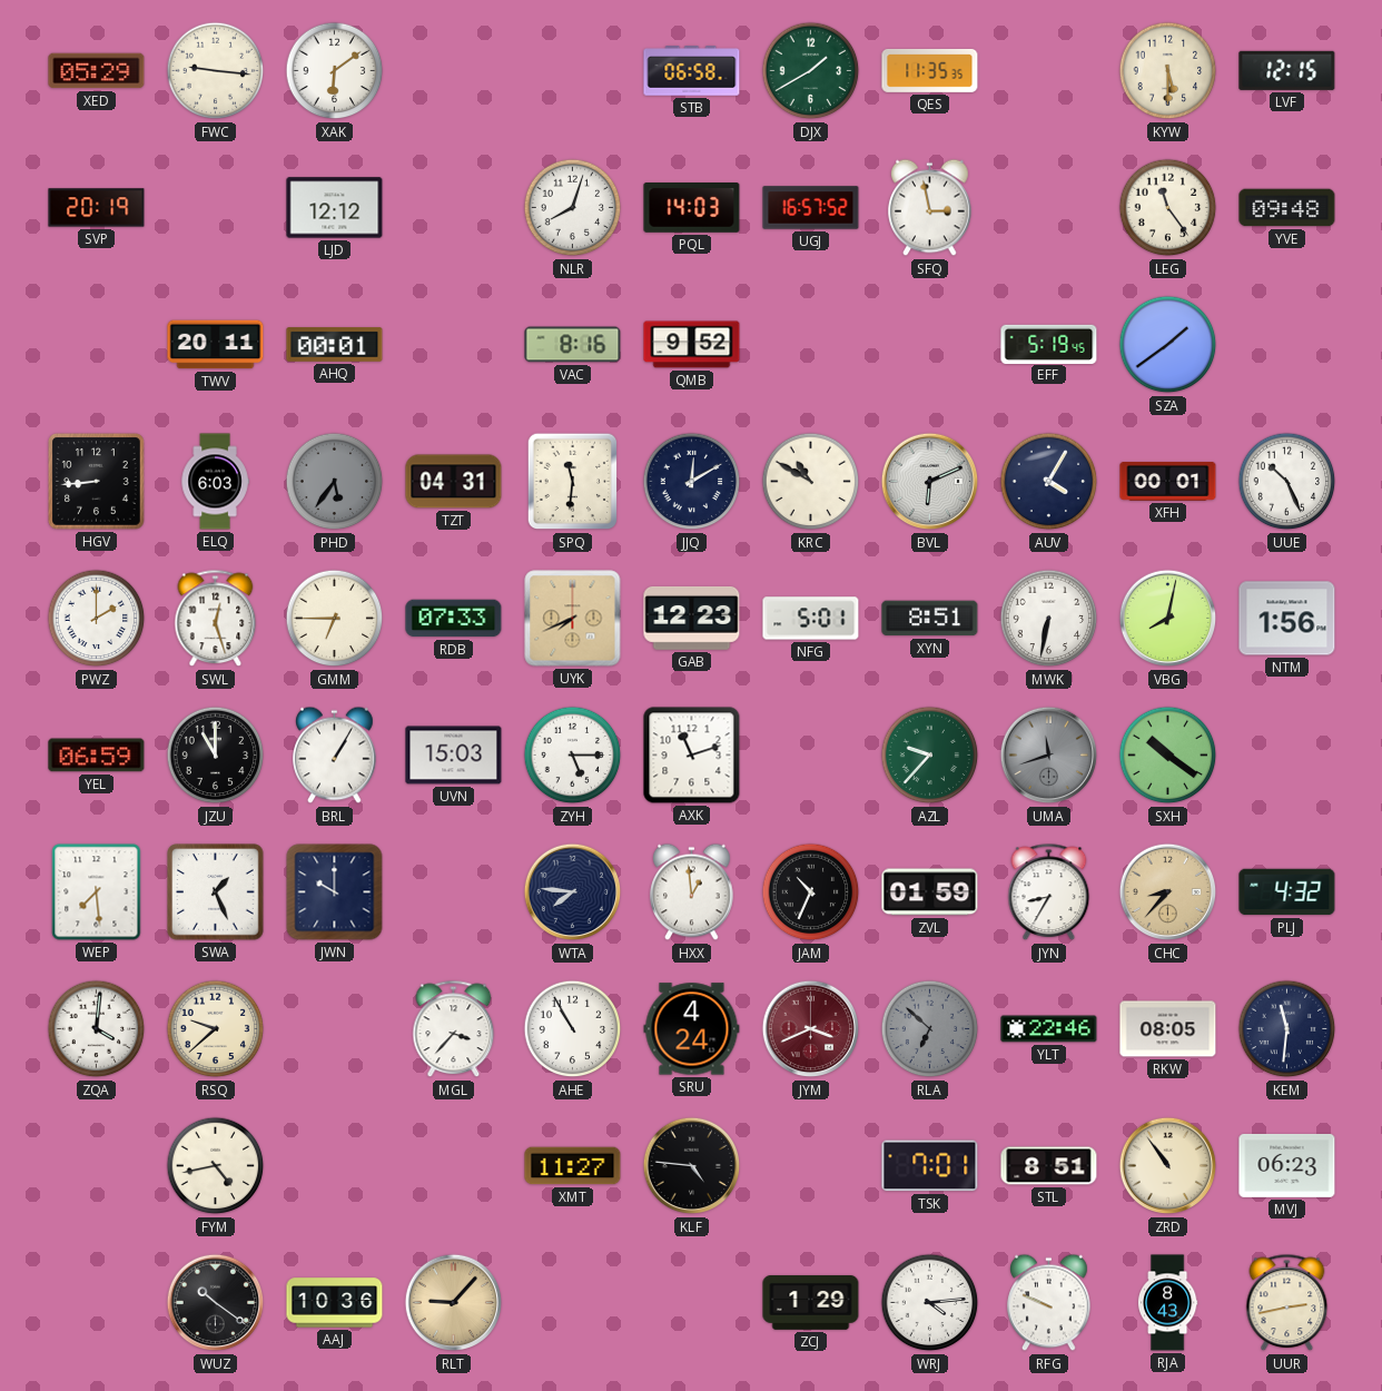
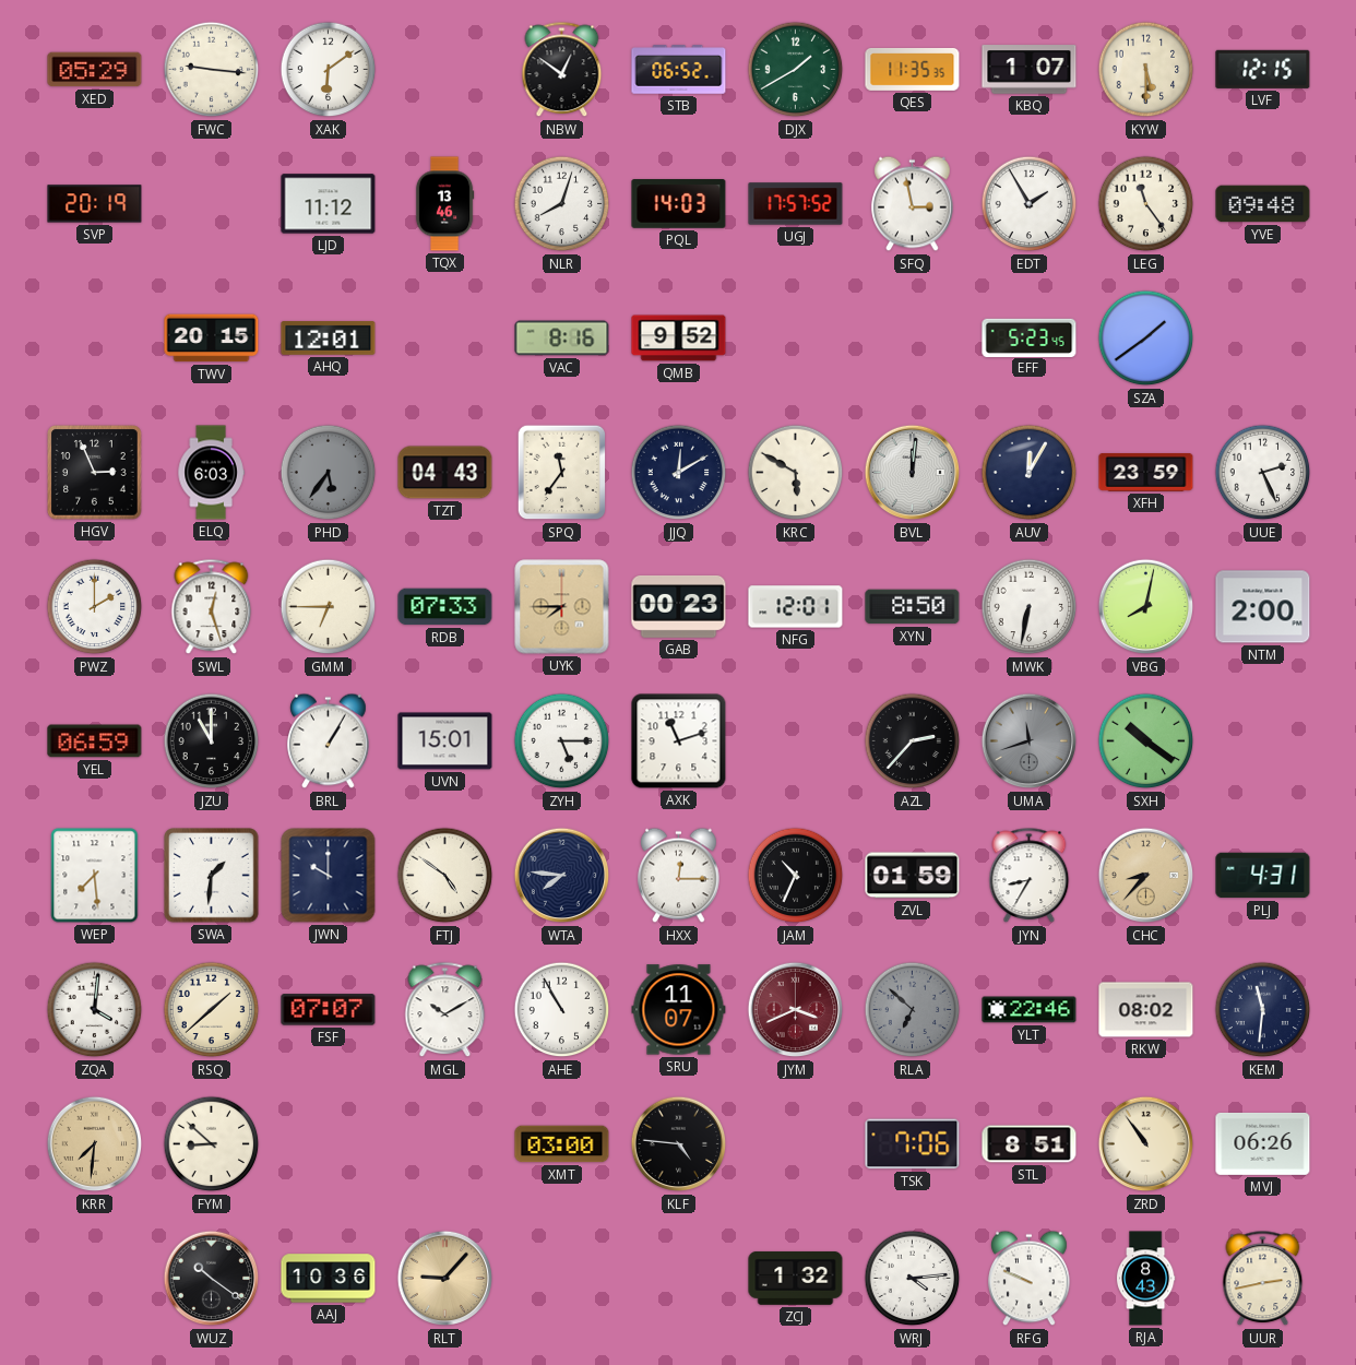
NBW: none -> 12:51 (562, 70)
STB: 06:58 -> 06:52 (679, 70)
KBQ: none -> 1:07 (1030, 70)
LJD: 12:12 -> 11:12 (329, 204)
TQX: none -> 13:46 (444, 204)
UGJ: 16:57 -> 17:57 (796, 204)
EDT: none -> 1:55 (1030, 204)
TWV: 20:11 -> 20:15 (212, 339)
AHQ: 00:01 -> 12:01 (329, 339)
EFF: 5:19 -> 5:23 (1030, 337)
HGV: 8:44 -> 2:56 (95, 473)
TZT: 04:31 -> 04:43 (445, 473)
SPQ: 11:31 -> 11:36 (562, 473)
KRC: 10:50 -> 5:50 (796, 473)
BVL: 6:11 -> 12:01 (913, 473)
AUV: 4:05 -> 12:05 (1030, 473)
XFH: 00:01 -> 23:59 (1146, 473)
UUE: 10:26 -> 2:26 (1263, 473)
UYK: 7:41 -> 7:45 (562, 607)
GAB: 12:23 -> 00:23 (679, 606)
NFG: 5:01 -> 12:01 (796, 607)
XYN: 8:51 -> 8:50 (913, 607)
NTM: 1:56 -> 2:00 (1263, 607)
UVN: 15:03 -> 15:01 (445, 741)
AZL: 9:37 -> 2:37 (913, 741)
AZL dial: green -> black (913, 741)
SWA: 1:26 -> 1:31 (212, 876)
FTJ: none -> 4:51 (445, 876)
HXX: 12:59 -> 12:15 (679, 876)
PLJ: 4:32 -> 4:31 (1263, 876)
RSQ: 9:38 -> 1:38 (212, 1010)
FSF: none -> 07:07 (329, 1010)
MGL: 3:37 -> 10:10 (445, 1010)
SRU: 4:24 -> 11:07 (679, 1010)
RKW: 08:05 -> 08:02 (1146, 1010)
KRR: none -> 7:31 (95, 1144)
FYM: 4:43 -> 8:52 (212, 1144)
XMT: 11:27 -> 03:00 (562, 1144)
TSK: 7:01 -> 7:06 (913, 1144)
MVJ: 06:23 -> 06:26 (1263, 1143)
ZCJ: 1:29 -> 1:32 (796, 1278)
